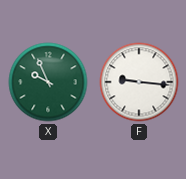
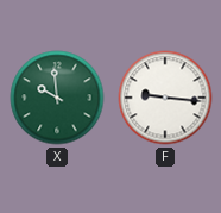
X: 9:56 -> 9:59 (57, 98)
